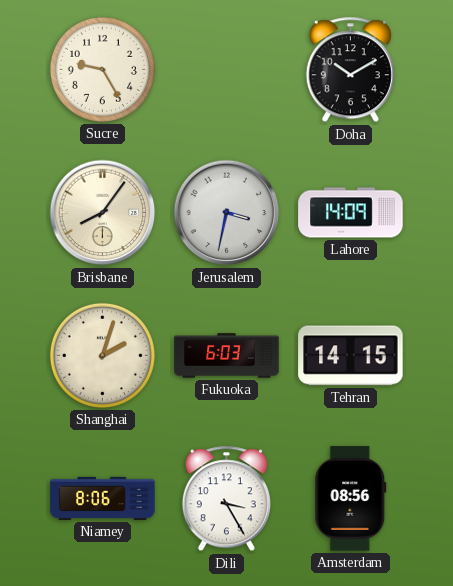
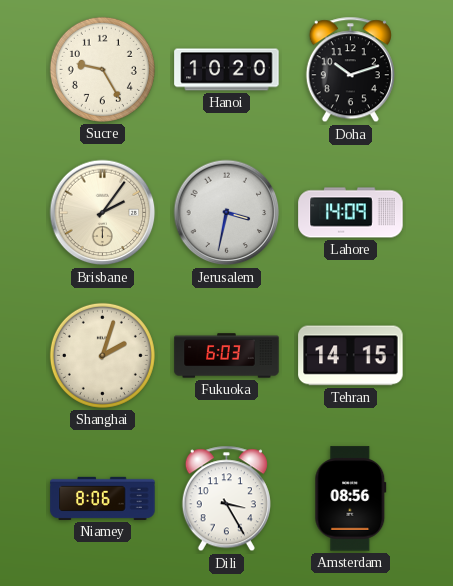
Hanoi: none -> 10:20 (227, 70)
Doha: 10:10 -> 10:12 (350, 70)
Brisbane: 8:06 -> 2:06 (103, 213)
